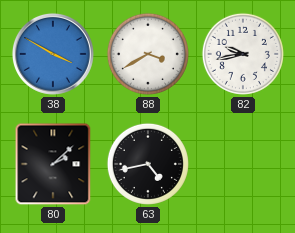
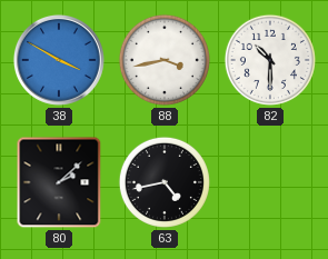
88: 3:40 -> 3:43 (165, 60)
82: 9:43 -> 10:30 (270, 60)
